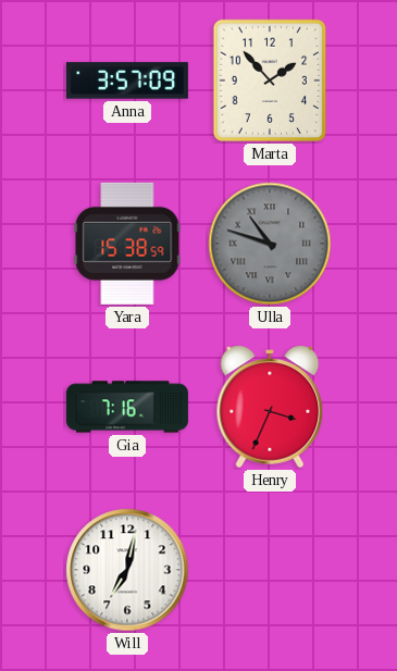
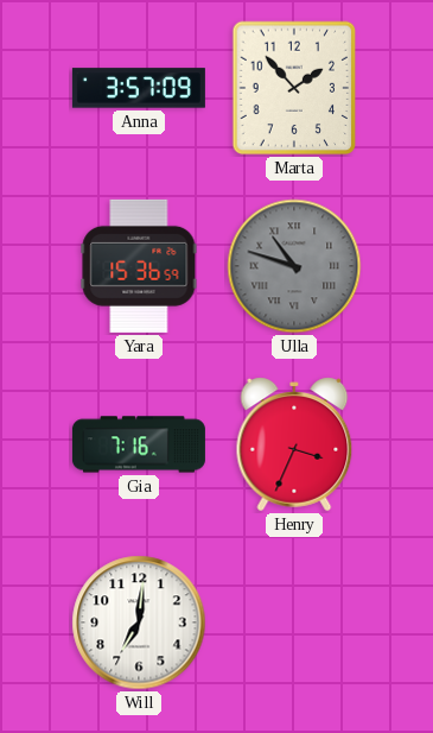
Yara: 15:38 -> 15:36 (139, 266)
Will: 7:02 -> 7:01 (139, 623)
